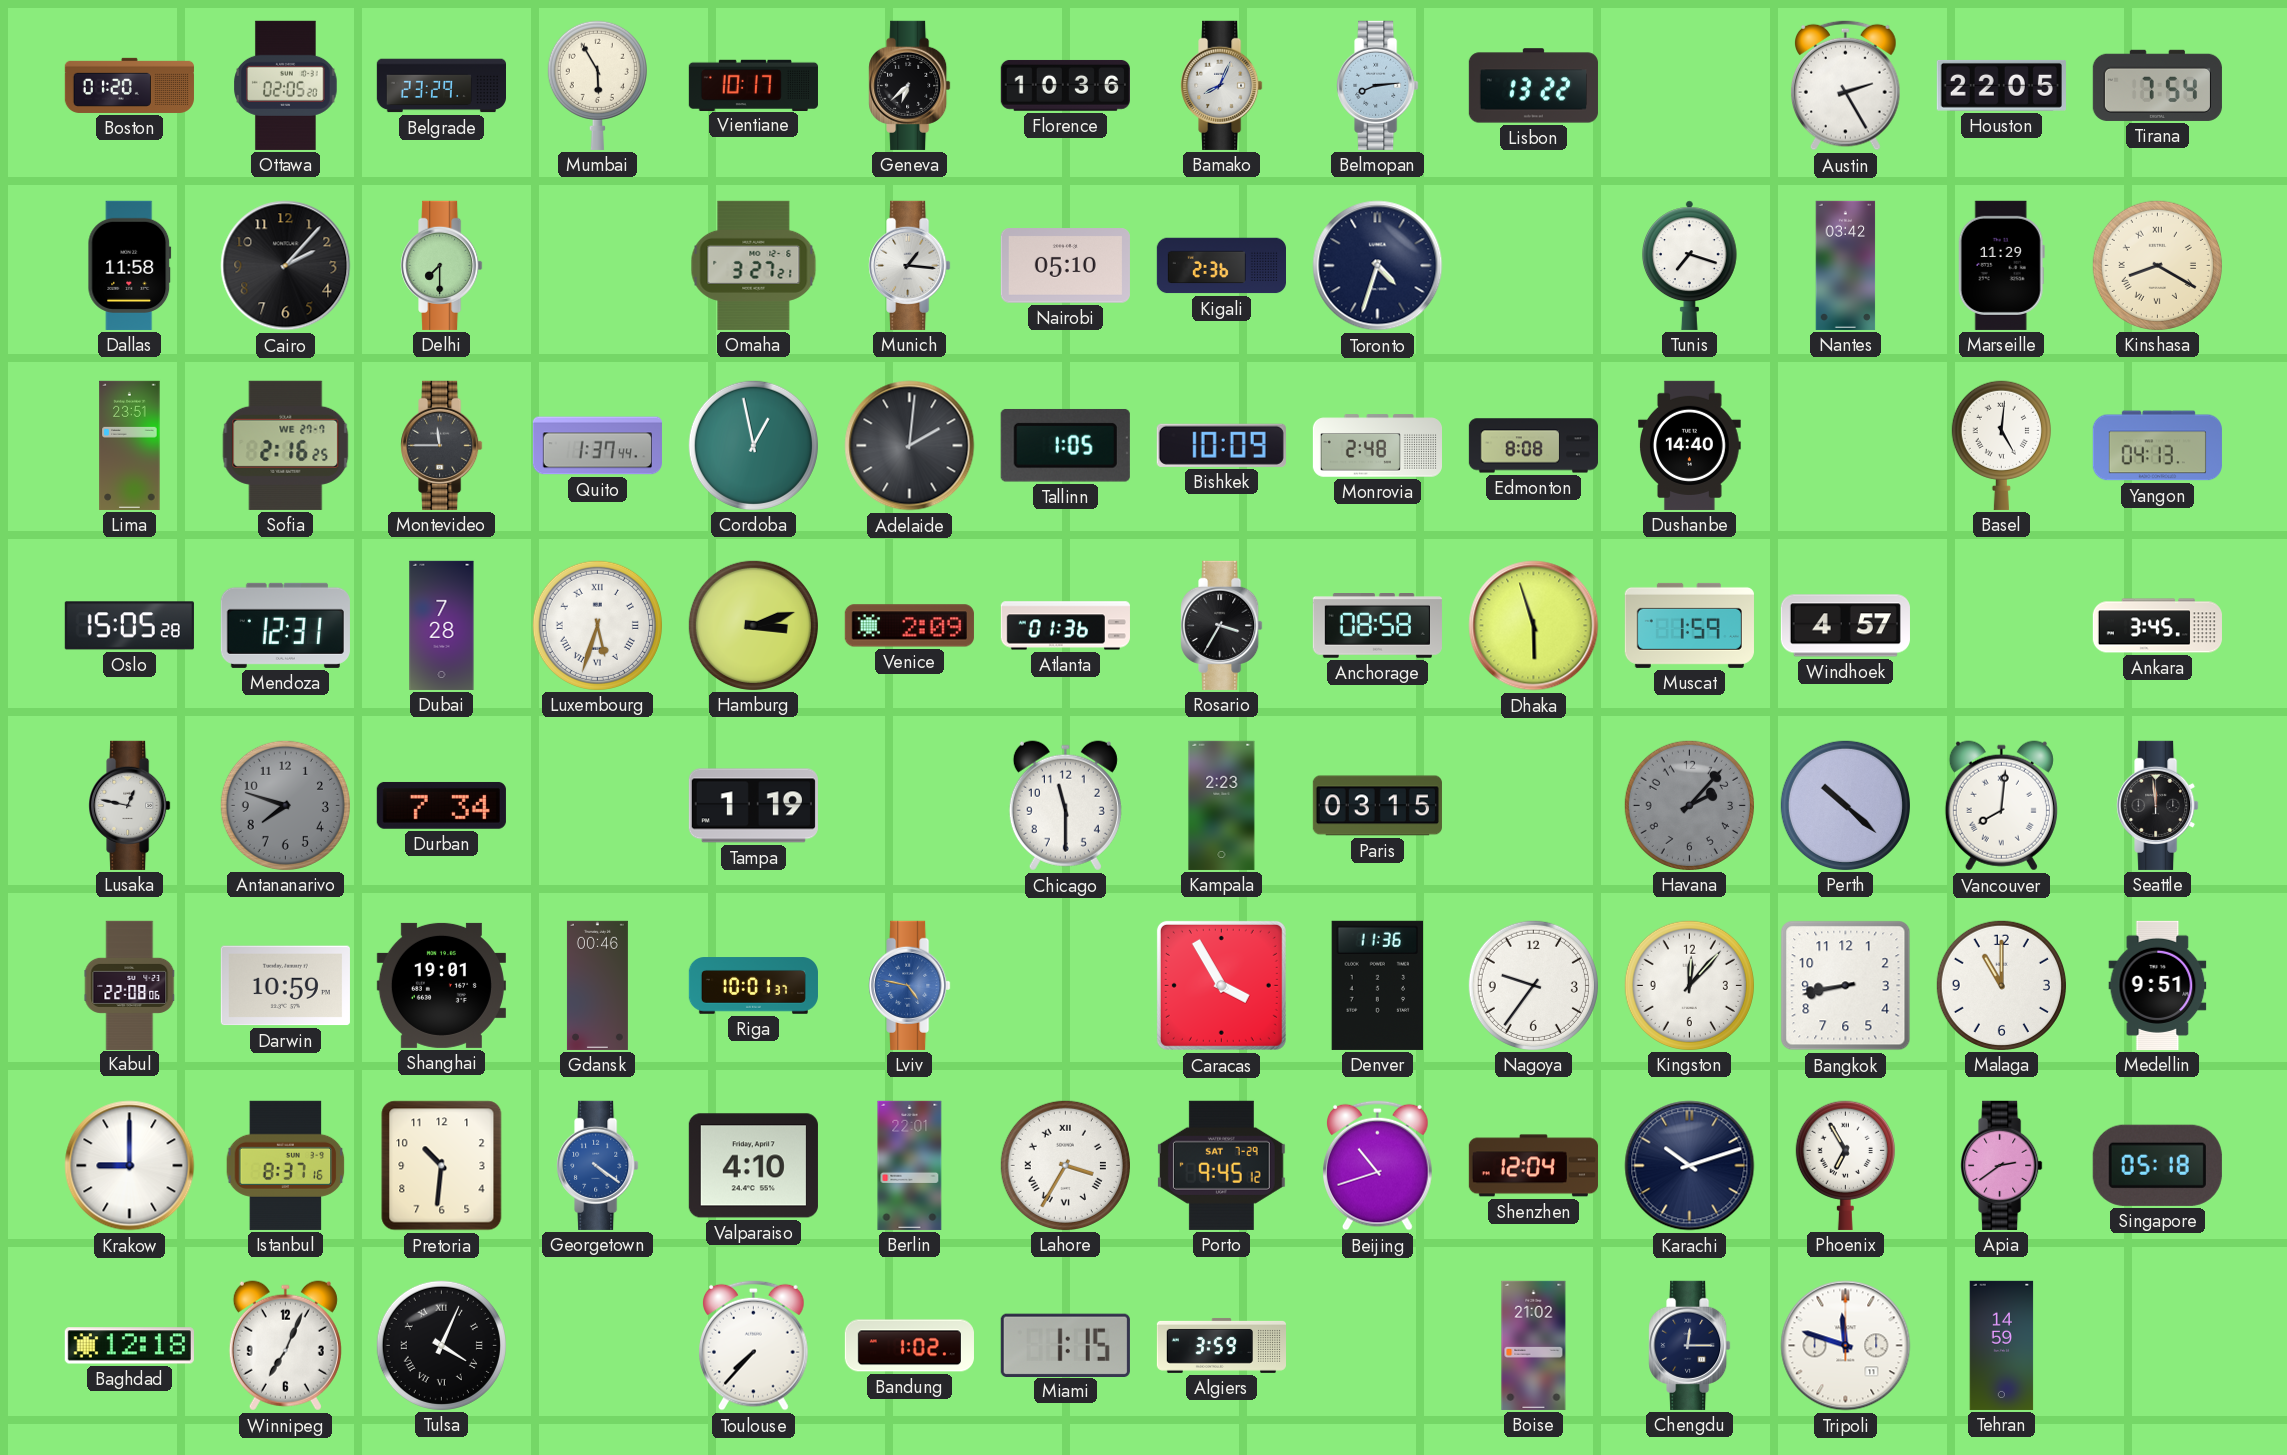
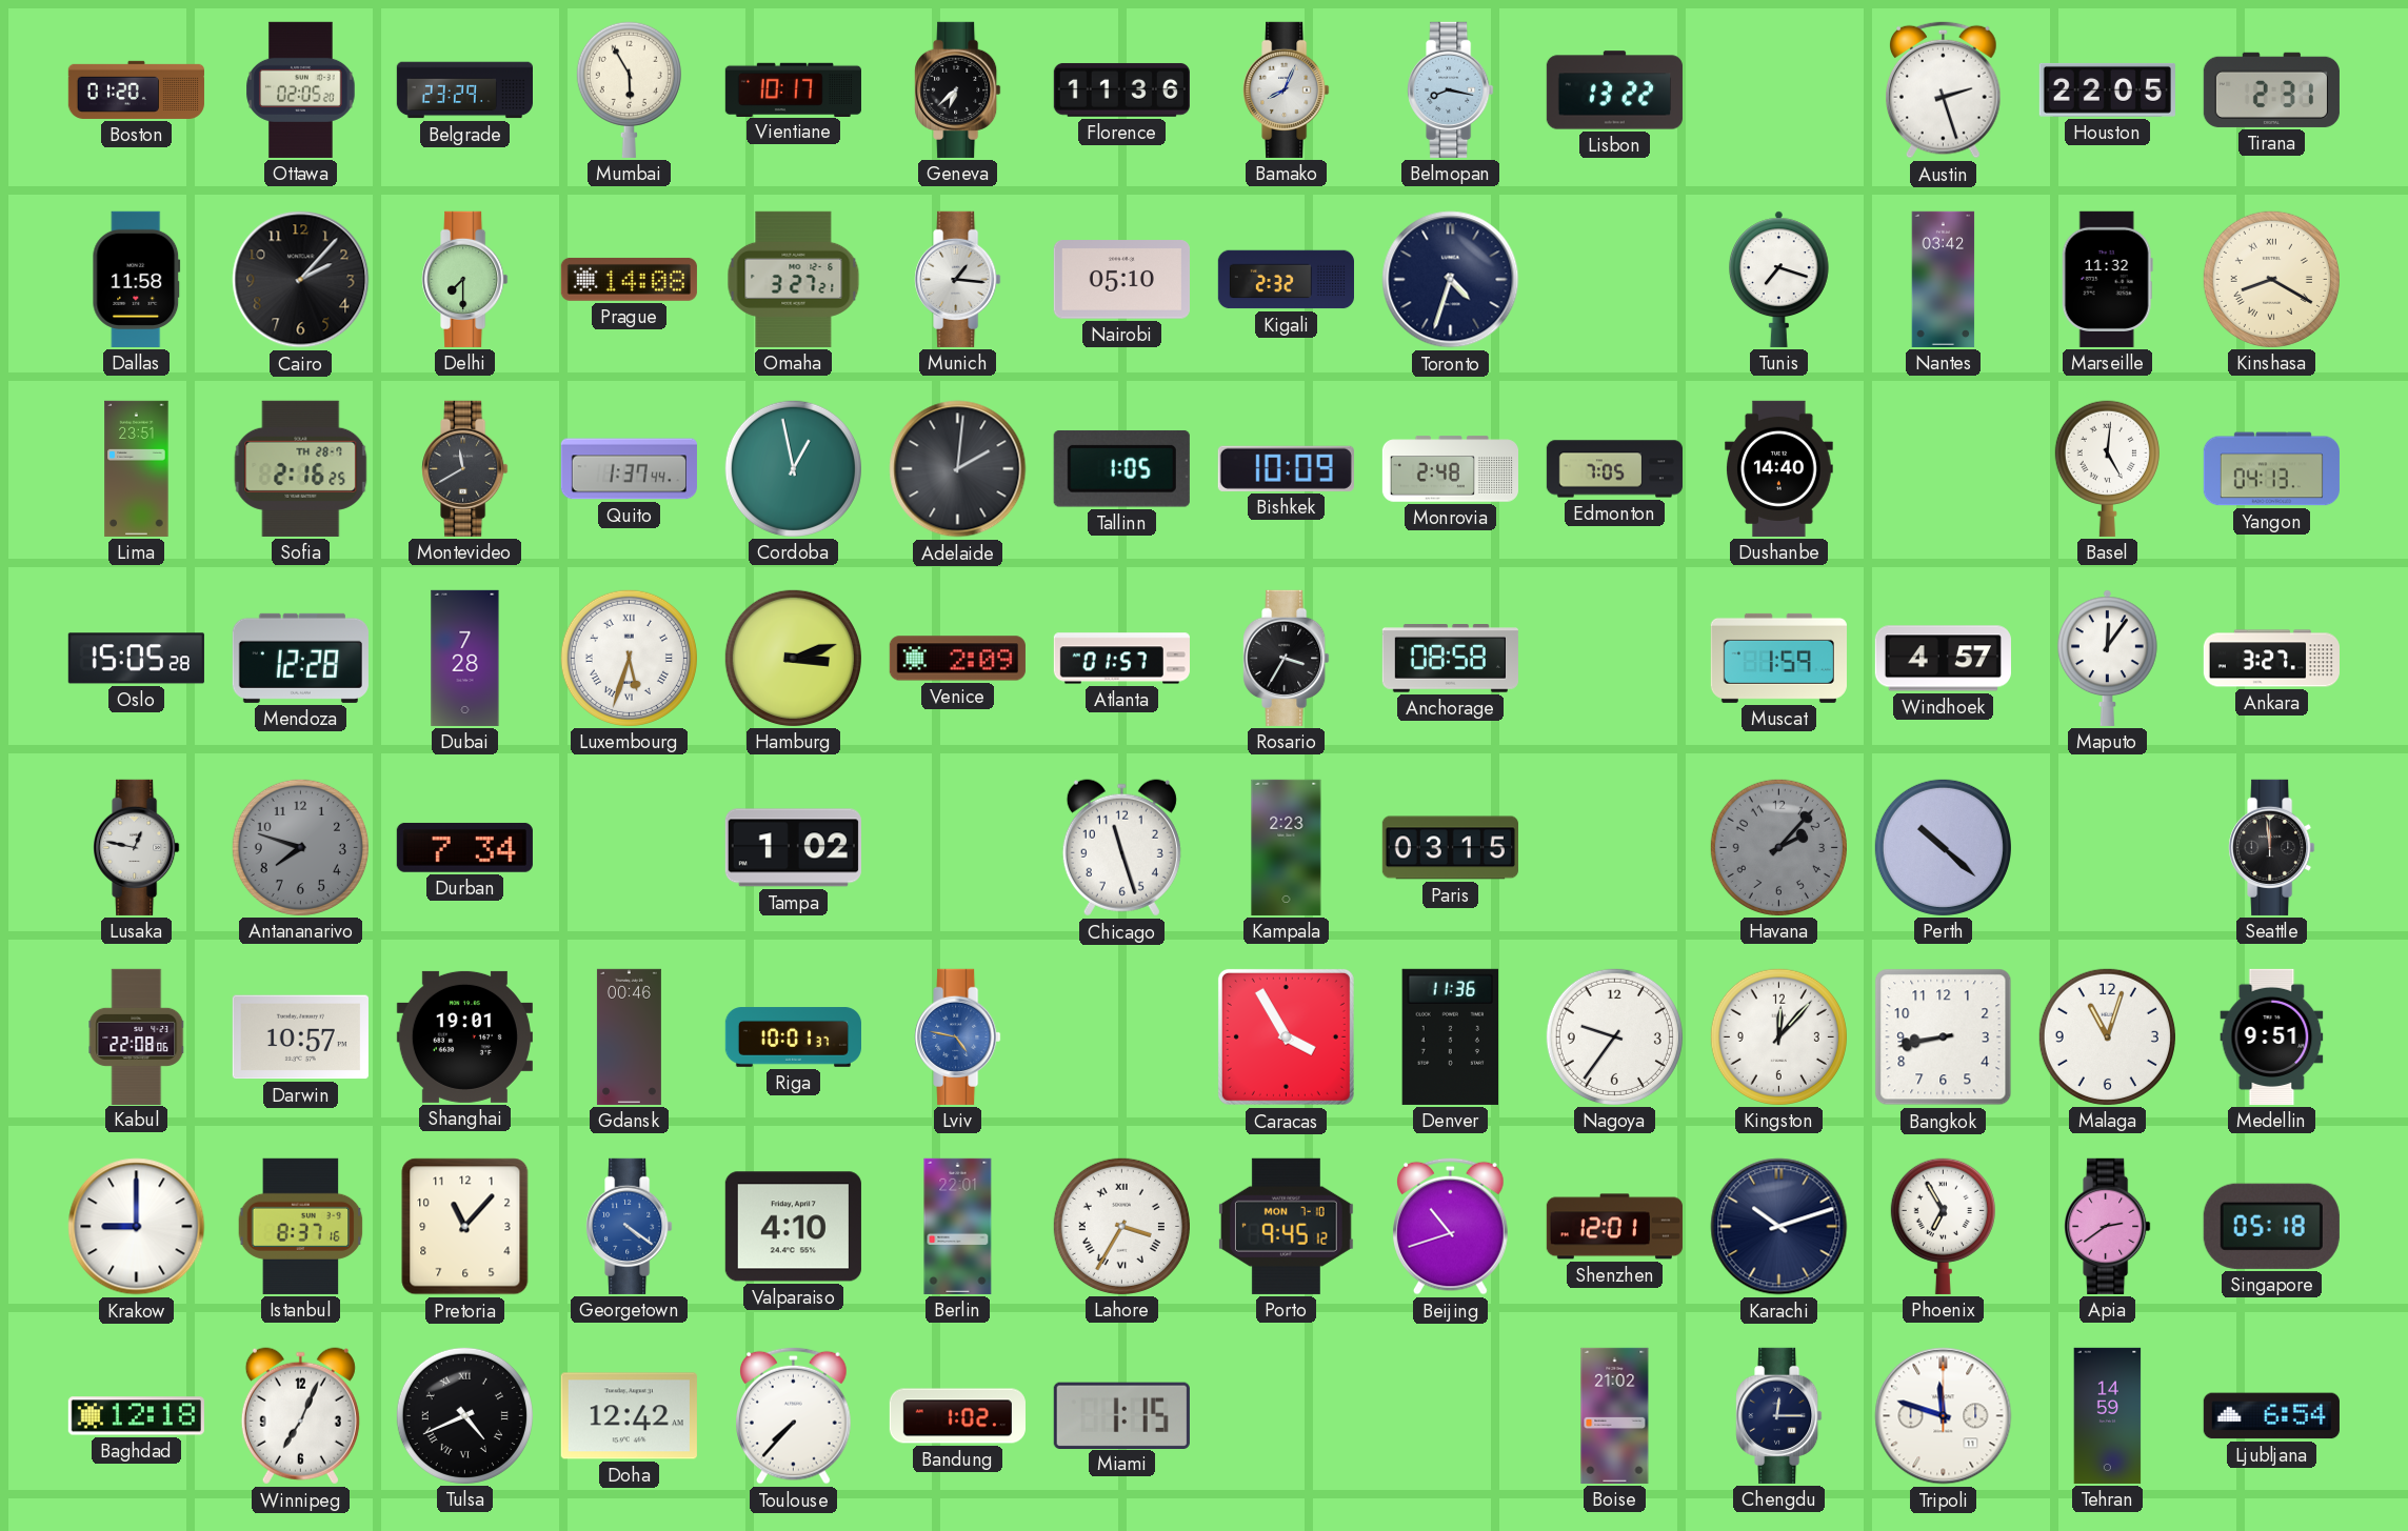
Florence: 10:36 -> 11:36 (1121, 89)
Belmopan: 8:14 -> 8:17 (1451, 89)
Austin: 2:25 -> 2:27 (1944, 89)
Tirana: 7:54 -> 2:31 (2271, 89)
Prague: none -> 14:08 (629, 279)
Kigali: 2:36 -> 2:32 (1286, 280)
Marseille: 11:29 -> 11:32 (2107, 279)
Sofia date: WE 27-7 -> TH 28-7 (301, 468)
Montevideo: 11:45 -> 11:40 (465, 468)
Edmonton: 8:08 -> 7:05 (1614, 469)
Mendoza: 12:31 -> 12:28 (300, 658)
Atlanta: 01:36 -> 01:57 (1121, 659)
Dhaka: 5:57 -> none (1534, 626)
Maputo: none -> 12:06 (2108, 658)
Ankara: 3:45 -> 3:27 (2271, 659)
Tampa: 1:19 -> 1:02 (793, 848)
Chicago: 11:30 -> 11:27 (1121, 848)
Vancouver: 8:01 -> none (2001, 806)
Darwin: 10:59 -> 10:57 (300, 1038)
Malaga: 11:00 -> 11:03 (2107, 1036)
Pretoria: 10:31 -> 11:07 (465, 1227)
Porto date: SAT 7-29 -> MON 7-10 (1286, 1226)
Shenzhen: 12:04 -> 12:01 (1614, 1227)
Tulsa: 4:04 -> 4:41 (464, 1415)
Doha: none -> 12:42 (629, 1416)
Algiers: 3:59 -> none (1221, 1345)
Ljubljana: none -> 6:54 (2271, 1416)
